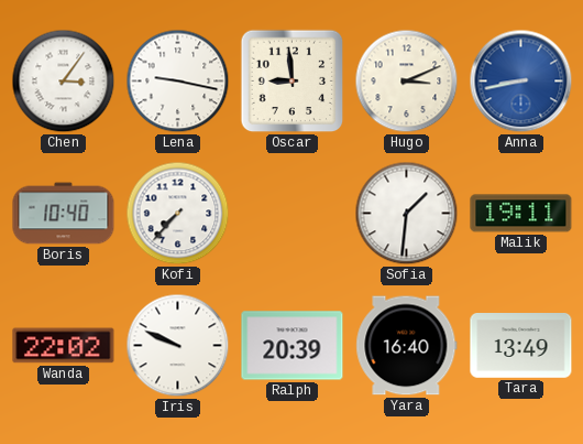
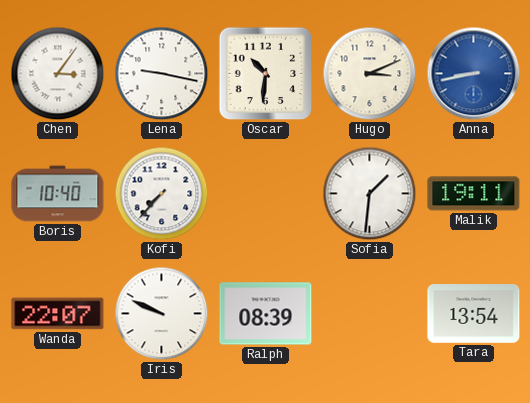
Oscar: 8:59 -> 10:31 (266, 74)
Wanda: 22:02 -> 22:07 (58, 314)
Ralph: 20:39 -> 08:39 (266, 314)
Yara: 16:40 -> none (407, 346)
Tara: 13:49 -> 13:54 (474, 314)
